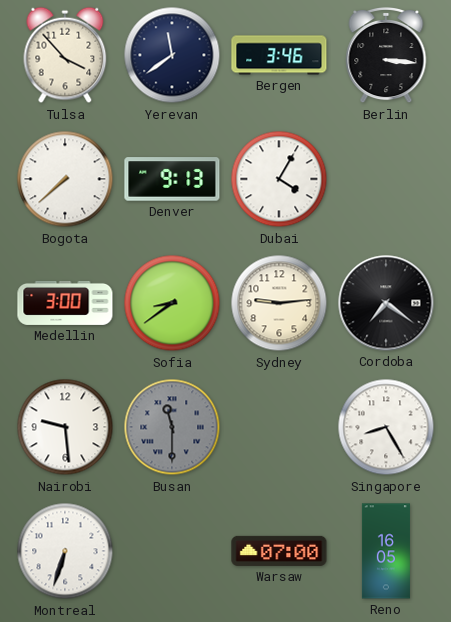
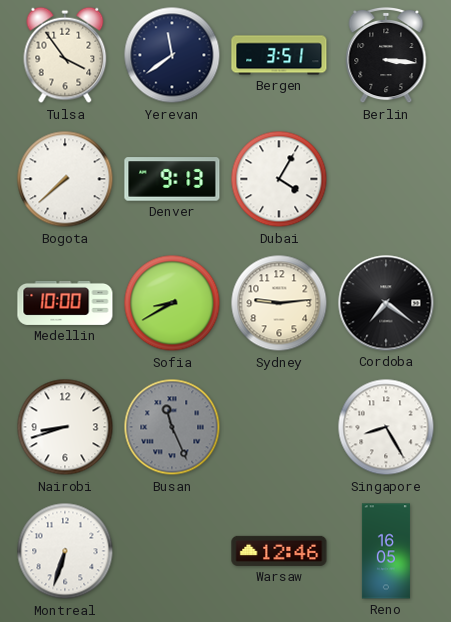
Tulsa: 3:53 -> 3:54 (65, 55)
Bergen: 3:46 -> 3:51 (279, 55)
Medellin: 3:00 -> 10:00 (65, 303)
Sofia: 8:39 -> 8:40 (172, 303)
Nairobi: 9:29 -> 8:42 (65, 427)
Busan: 11:30 -> 11:26 (172, 427)
Warsaw: 07:00 -> 12:46 (279, 551)
